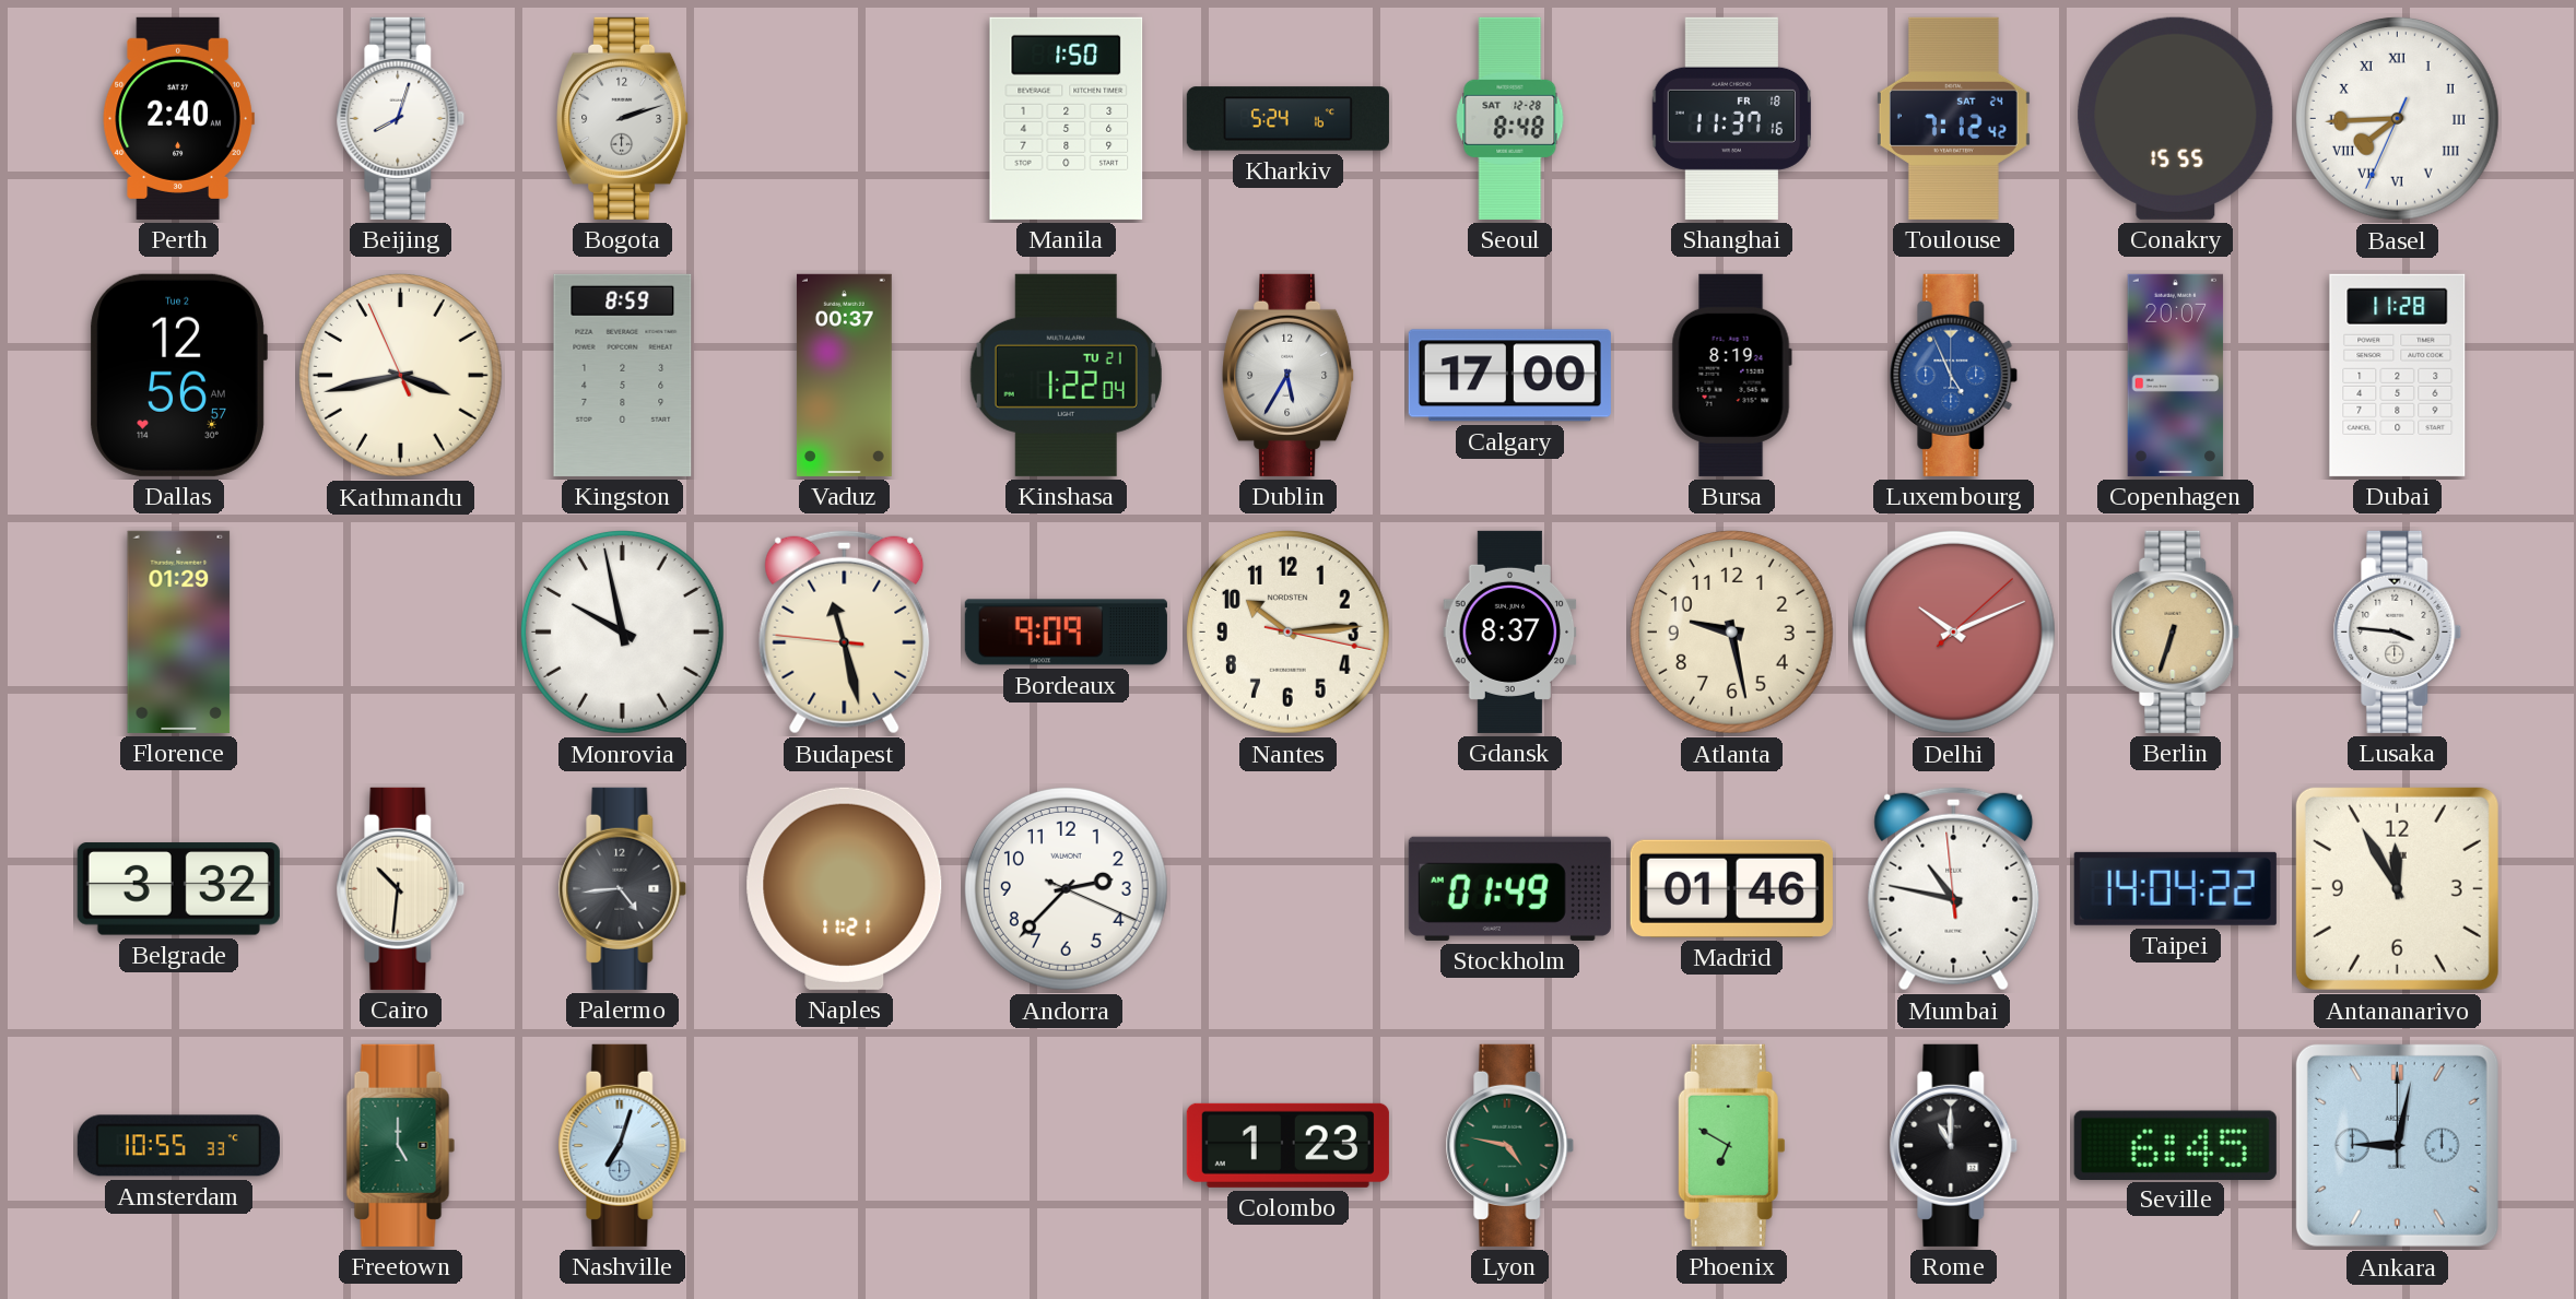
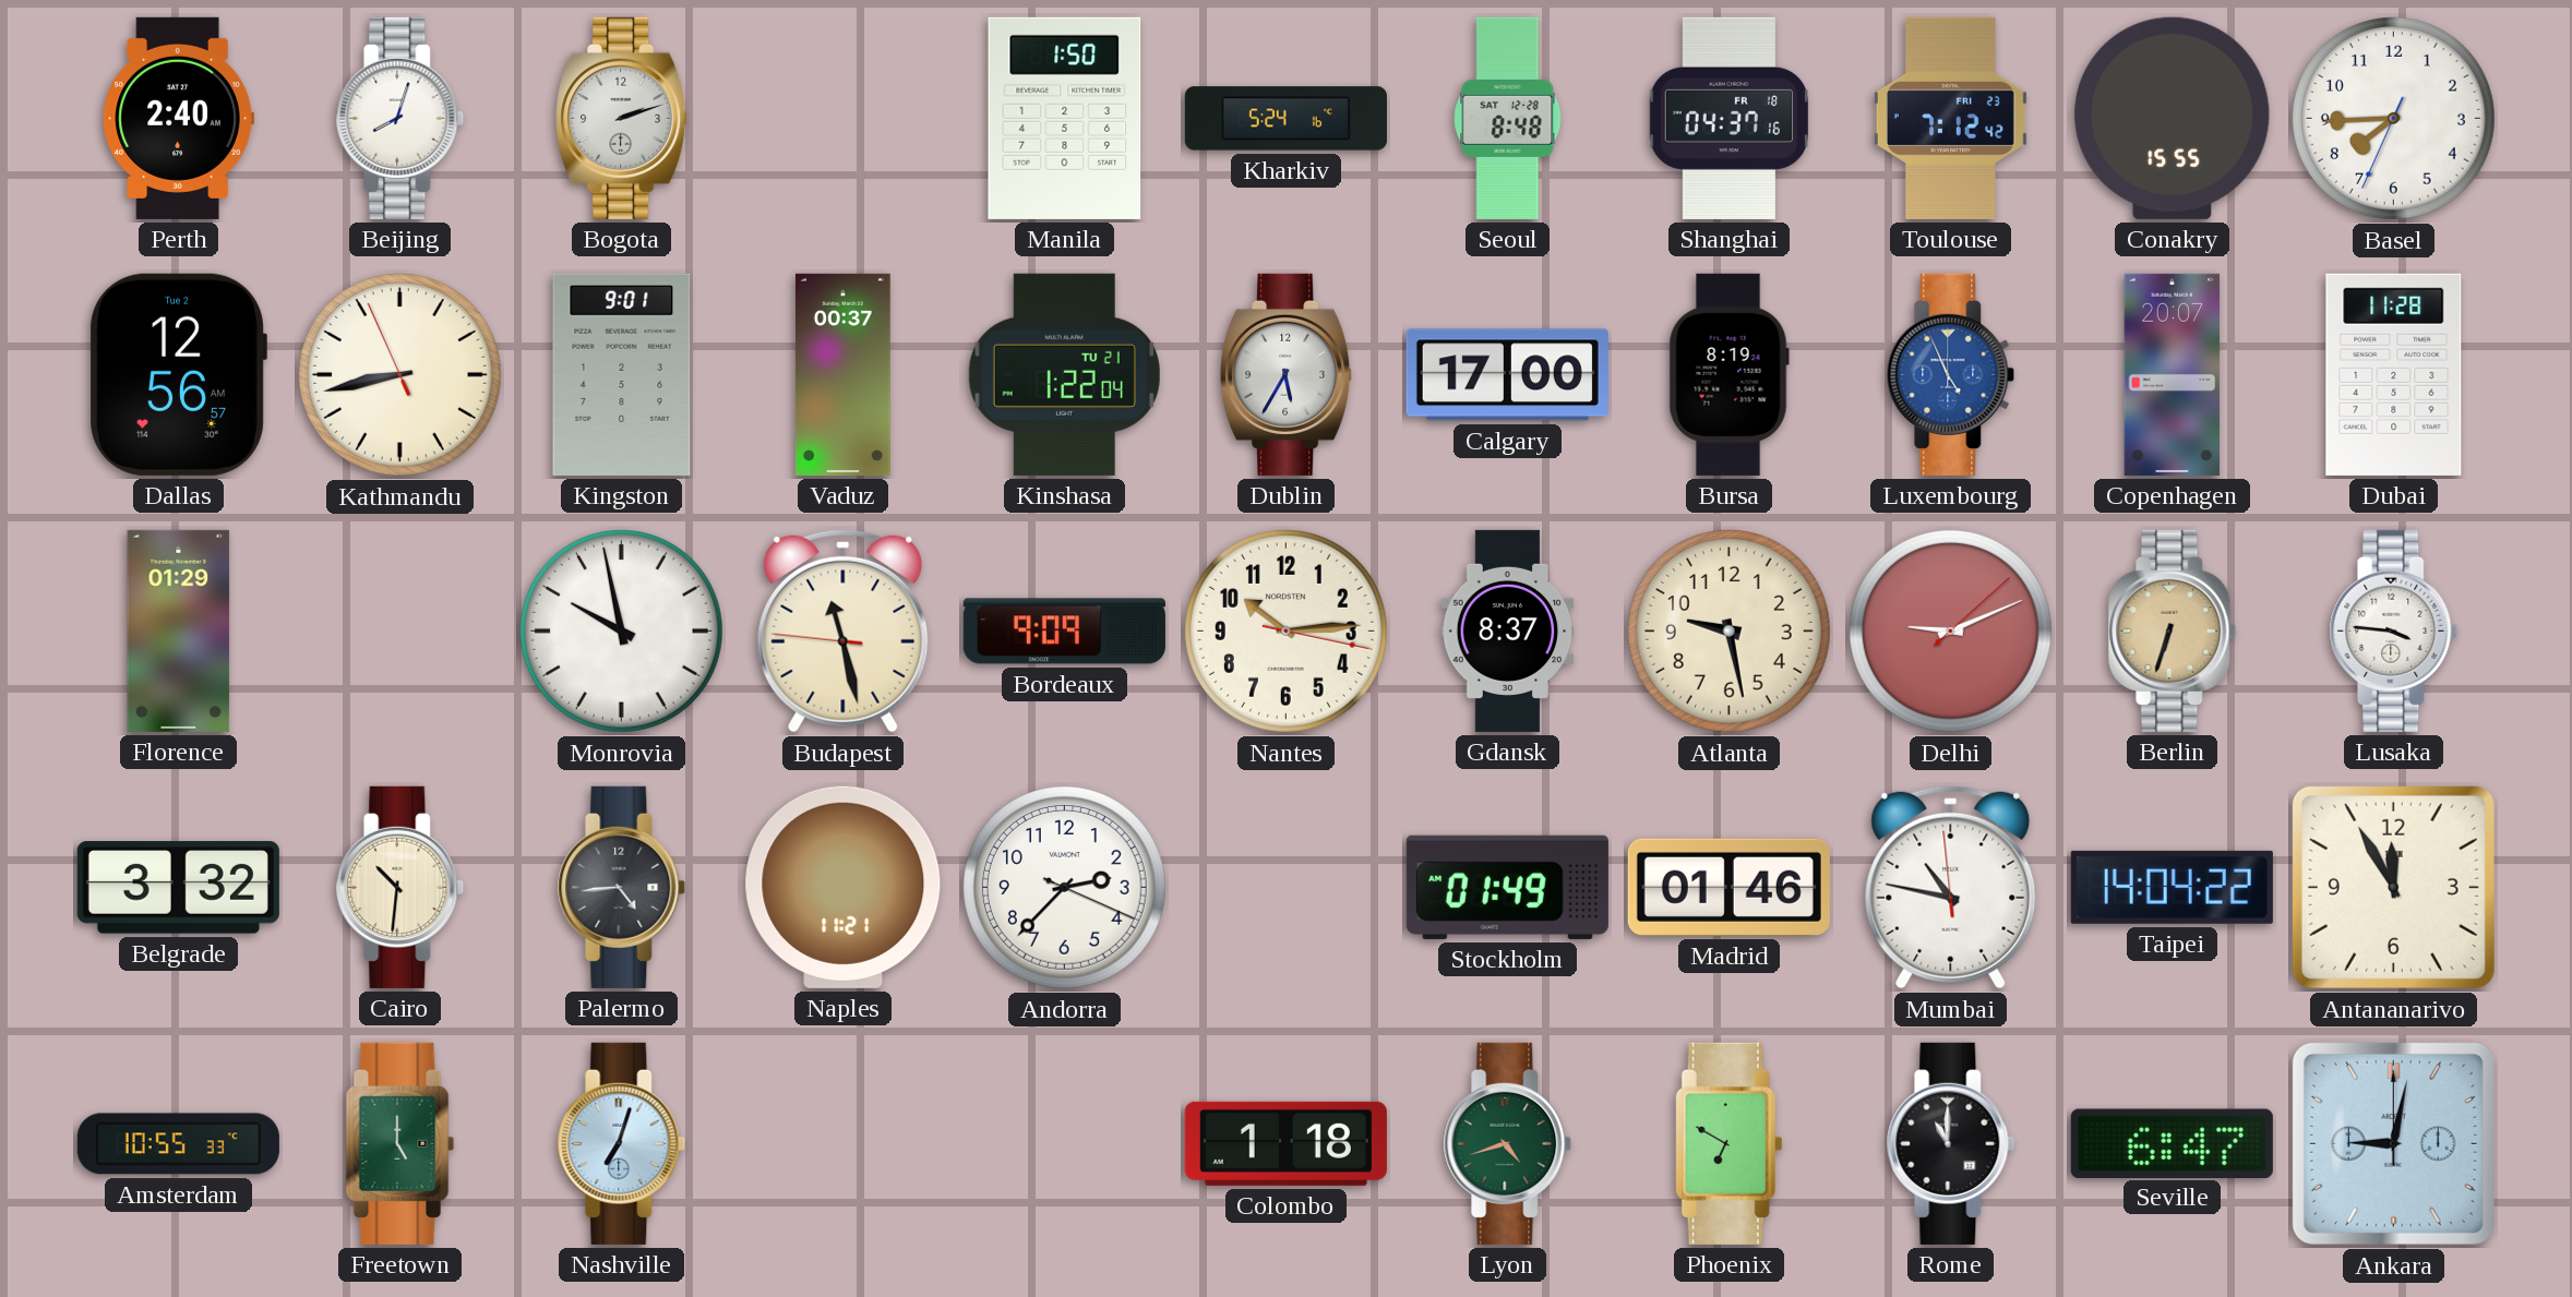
Shanghai: 11:37 -> 04:37 (1728, 118)
Toulouse date: SAT 24 -> FRI 23 (1950, 118)
Basel numerals: Roman -> Arabic (2393, 118)
Kathmandu: 3:42 -> 8:42 (399, 374)
Kingston: 8:59 -> 9:01 (622, 374)
Delhi: 10:11 -> 9:11 (1950, 631)
Colombo: 1:23 -> 1:18 (1285, 1143)
Lyon: 4:47 -> 4:42 (1508, 1143)
Seville: 6:45 -> 6:47 (2172, 1143)
